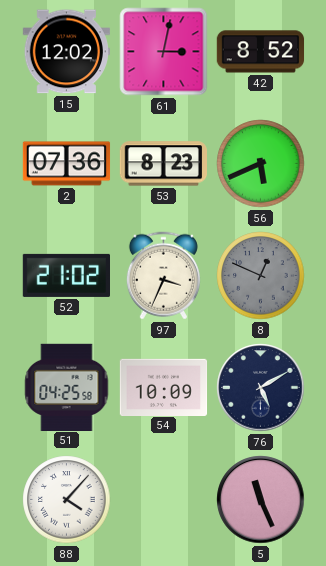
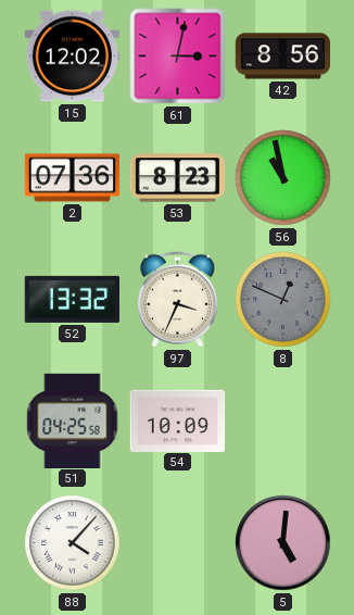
42: 8:52 -> 8:56 (283, 57)
56: 5:41 -> 10:58 (283, 178)
52: 21:02 -> 13:32 (72, 299)
76: 5:10 -> none (261, 388)
5: 11:26 -> 5:01 (283, 543)
